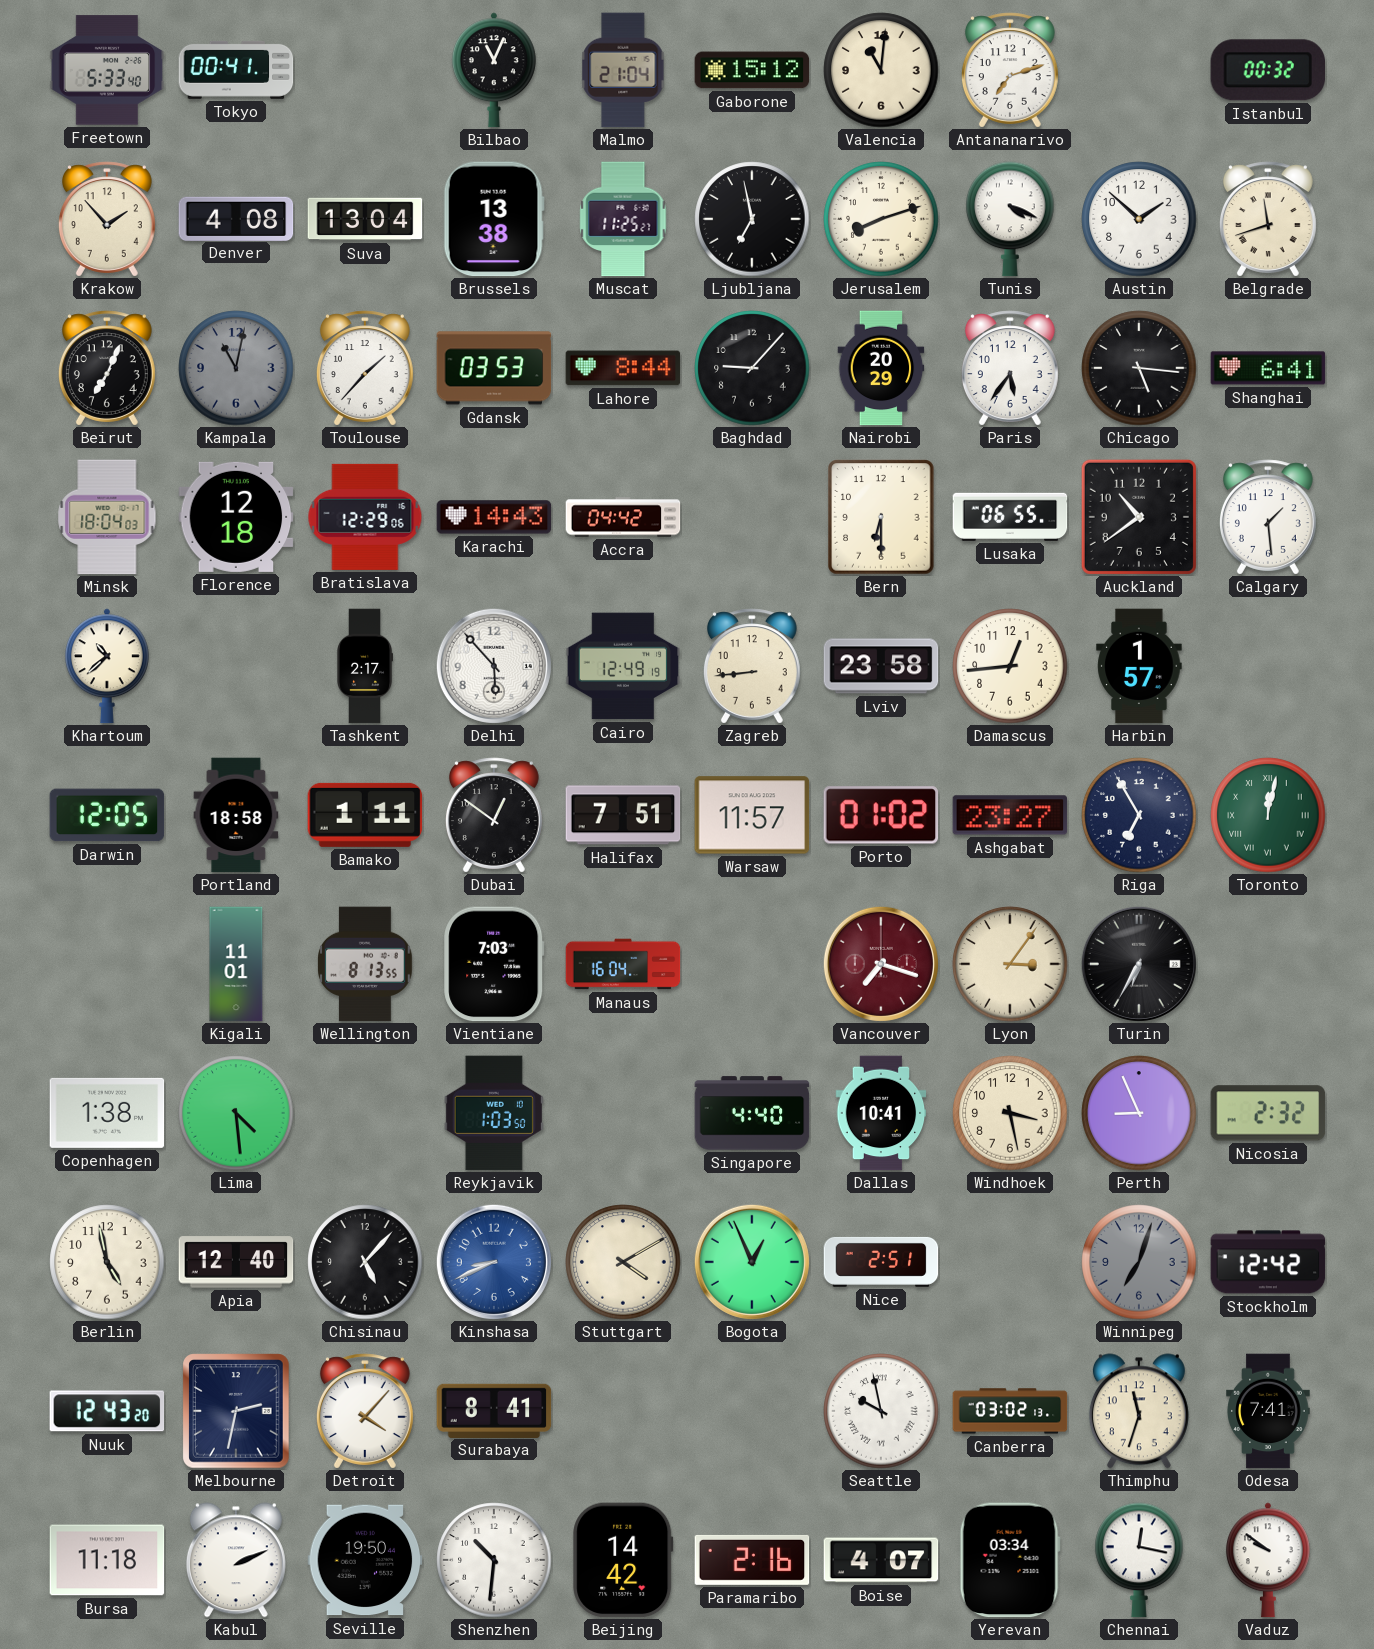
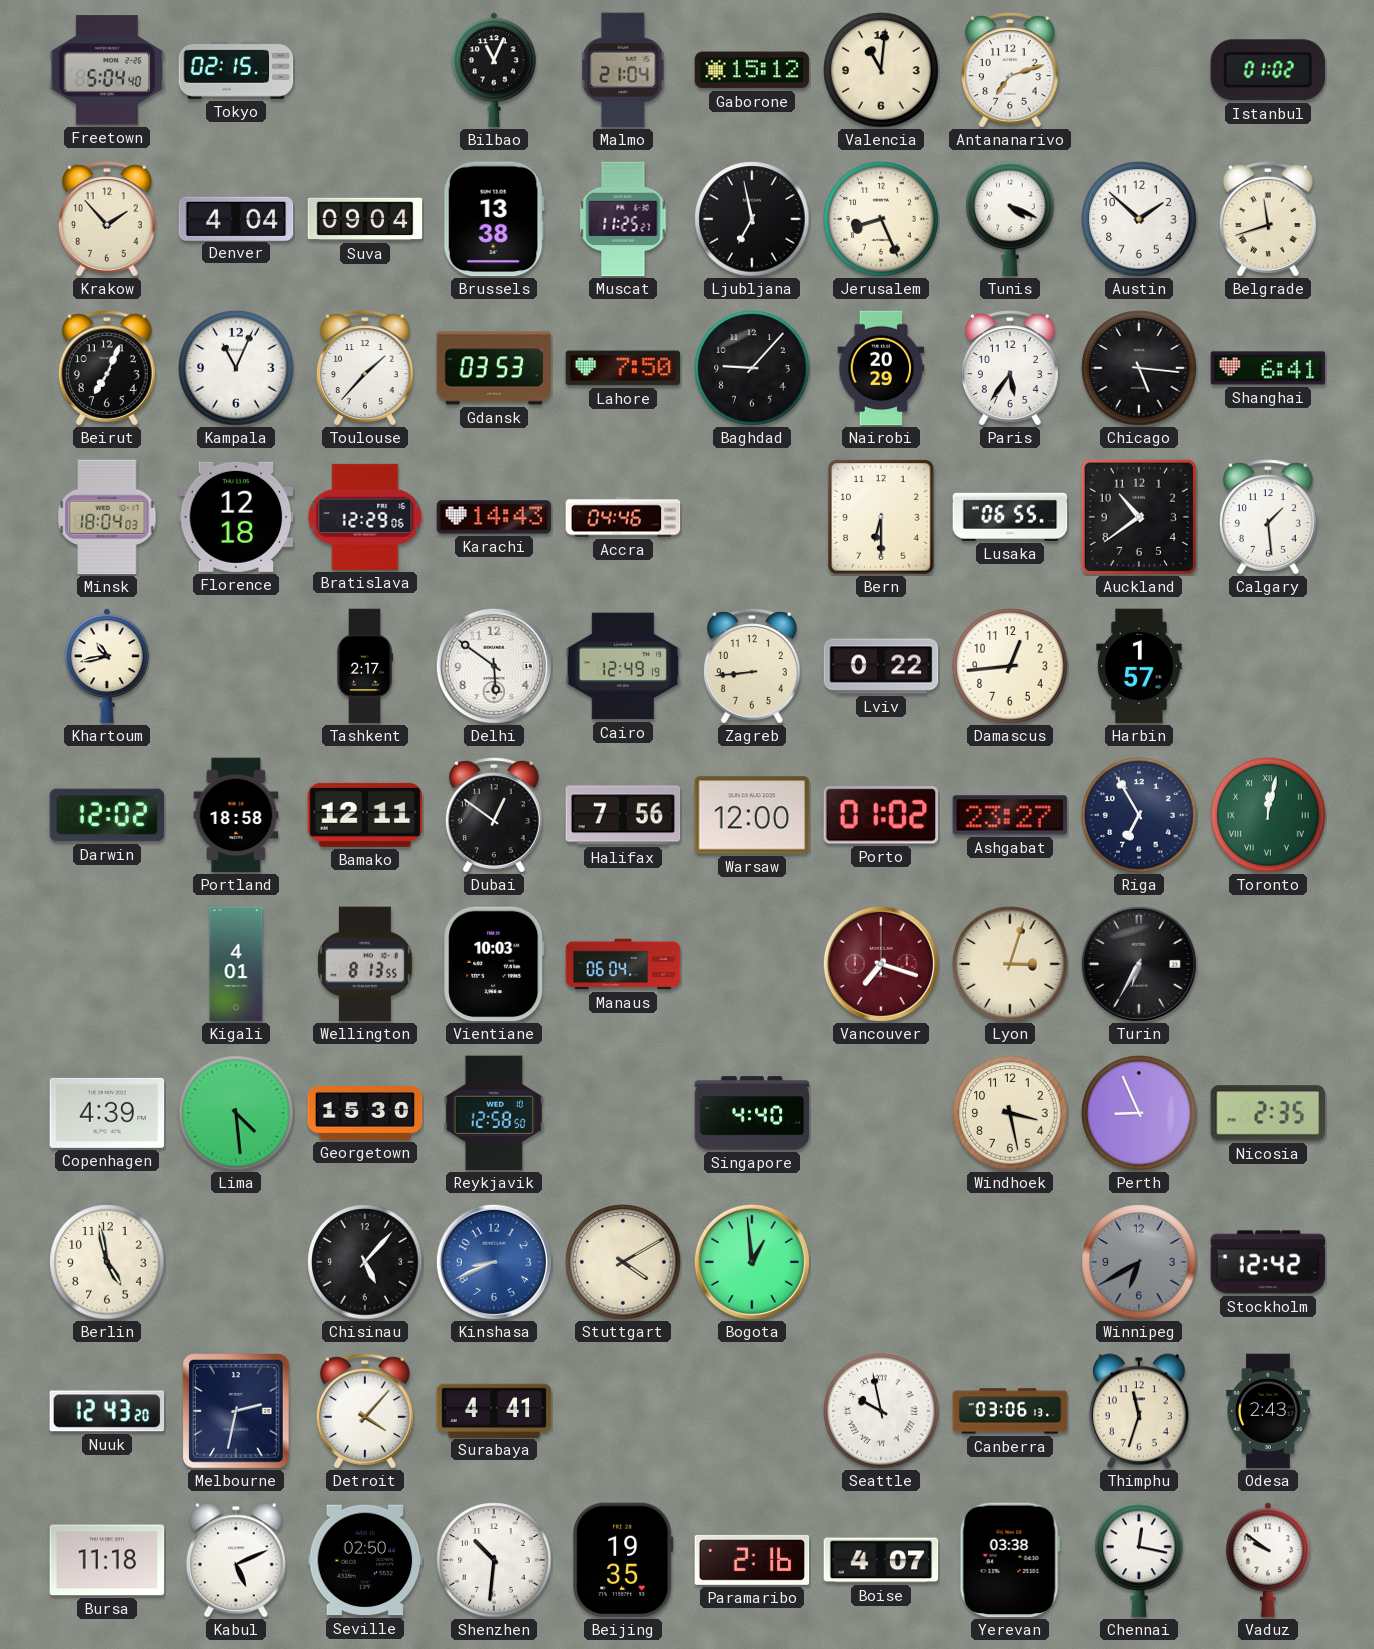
Freetown: 5:33 -> 5:04 (107, 70)
Tokyo: 00:41 -> 02:15 (236, 70)
Istanbul: 00:32 -> 01:02 (1267, 70)
Denver: 4:08 -> 4:04 (236, 218)
Suva: 13:04 -> 09:04 (365, 219)
Jerusalem: 8:12 -> 8:26 (881, 219)
Kampala: 11:02 -> 11:04 (236, 368)
Kampala dial: grey -> white (236, 368)
Lahore: 8:44 -> 7:50 (623, 368)
Accra: 04:42 -> 04:46 (623, 517)
Khartoum: 10:38 -> 10:43 (107, 666)
Delhi: 5:53 -> 5:51 (494, 666)
Lviv: 23:58 -> 0:22 (881, 666)
Darwin: 12:05 -> 12:02 (107, 815)
Bamako: 1:11 -> 12:11 (365, 815)
Halifax: 7:51 -> 7:56 (623, 815)
Warsaw: 11:57 -> 12:00 (752, 815)
Kigali: 11:01 -> 4:01 (236, 964)
Vientiane: 7:03 -> 10:03 (494, 964)
Manaus: 16:04 -> 06:04 (623, 964)
Lyon: 3:06 -> 3:03 (1010, 964)
Copenhagen: 1:38 -> 4:39 (107, 1113)
Georgetown: none -> 15:30 (365, 1114)
Reykjavik: 1:03 -> 12:58 (494, 1113)
Dallas: 10:41 -> none (881, 1113)
Nicosia: 2:32 -> 2:35 (1268, 1113)
Apia: 12:40 -> none (236, 1262)
Bogota: 12:56 -> 12:59 (752, 1262)
Nice: 2:51 -> none (881, 1262)
Winnipeg: 7:03 -> 6:40 (1139, 1262)
Surabaya: 8:41 -> 4:41 (494, 1410)
Canberra: 03:02 -> 03:06 (1010, 1411)
Odesa: 7:41 -> 2:43 (1268, 1411)
Kabul: 2:11 -> 5:11 (236, 1560)
Seville: 19:50 -> 02:50 (365, 1560)
Beijing: 14:42 -> 19:35 (623, 1560)
Yerevan: 03:34 -> 03:38 (1010, 1560)
